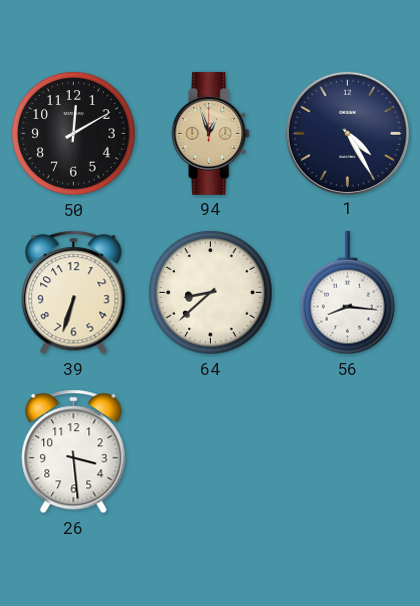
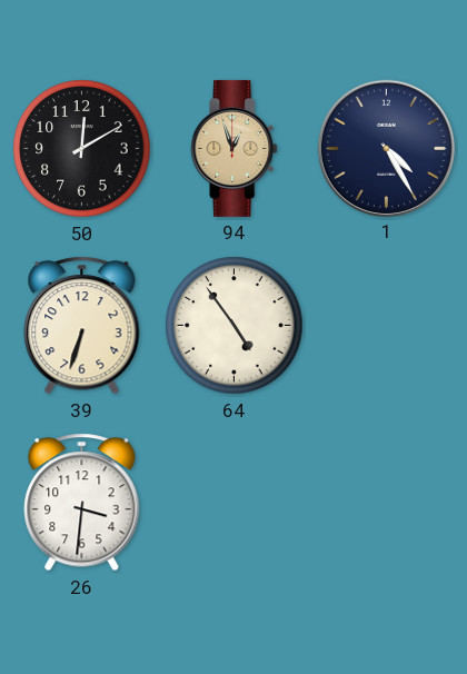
64: 8:38 -> 4:54 (235, 326)
56: 8:16 -> none (348, 293)
26: 3:29 -> 3:31 (82, 503)
